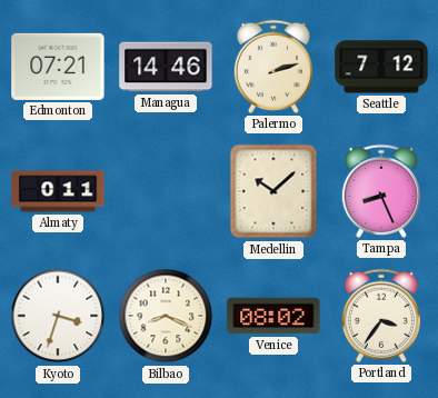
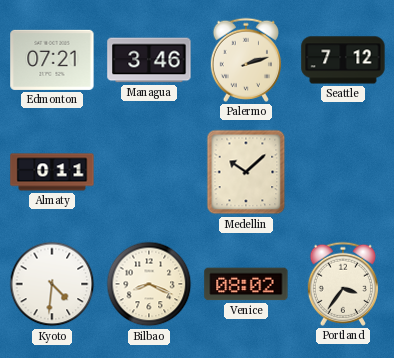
Managua: 14:46 -> 3:46 (149, 60)
Tampa: 8:26 -> none (381, 191)
Kyoto: 3:33 -> 4:31 (52, 284)
